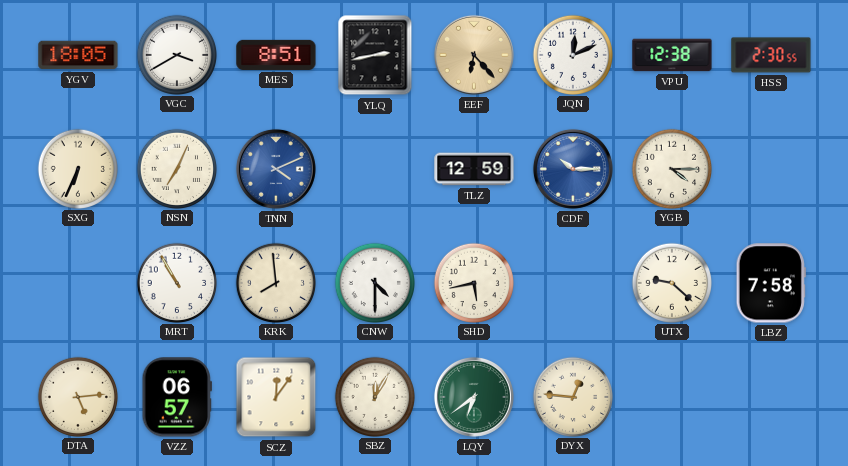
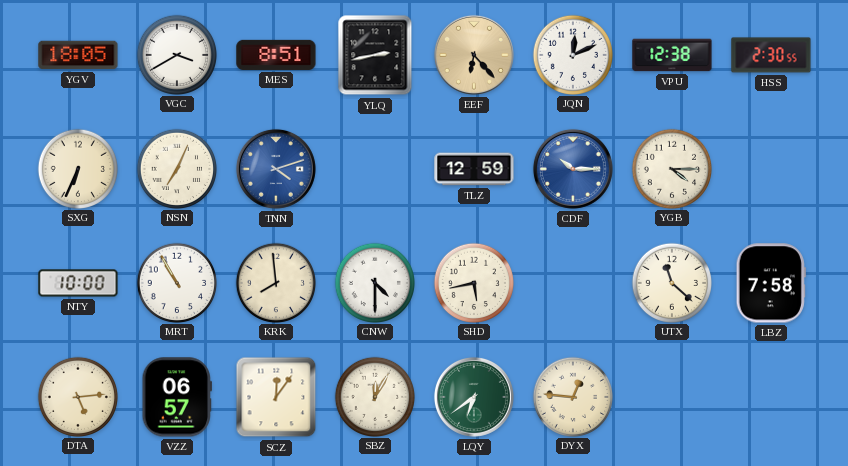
TNN: 4:11 -> 4:12 (276, 169)
NTY: none -> 10:00 (78, 283)
UTX: 9:22 -> 11:22 (671, 282)
